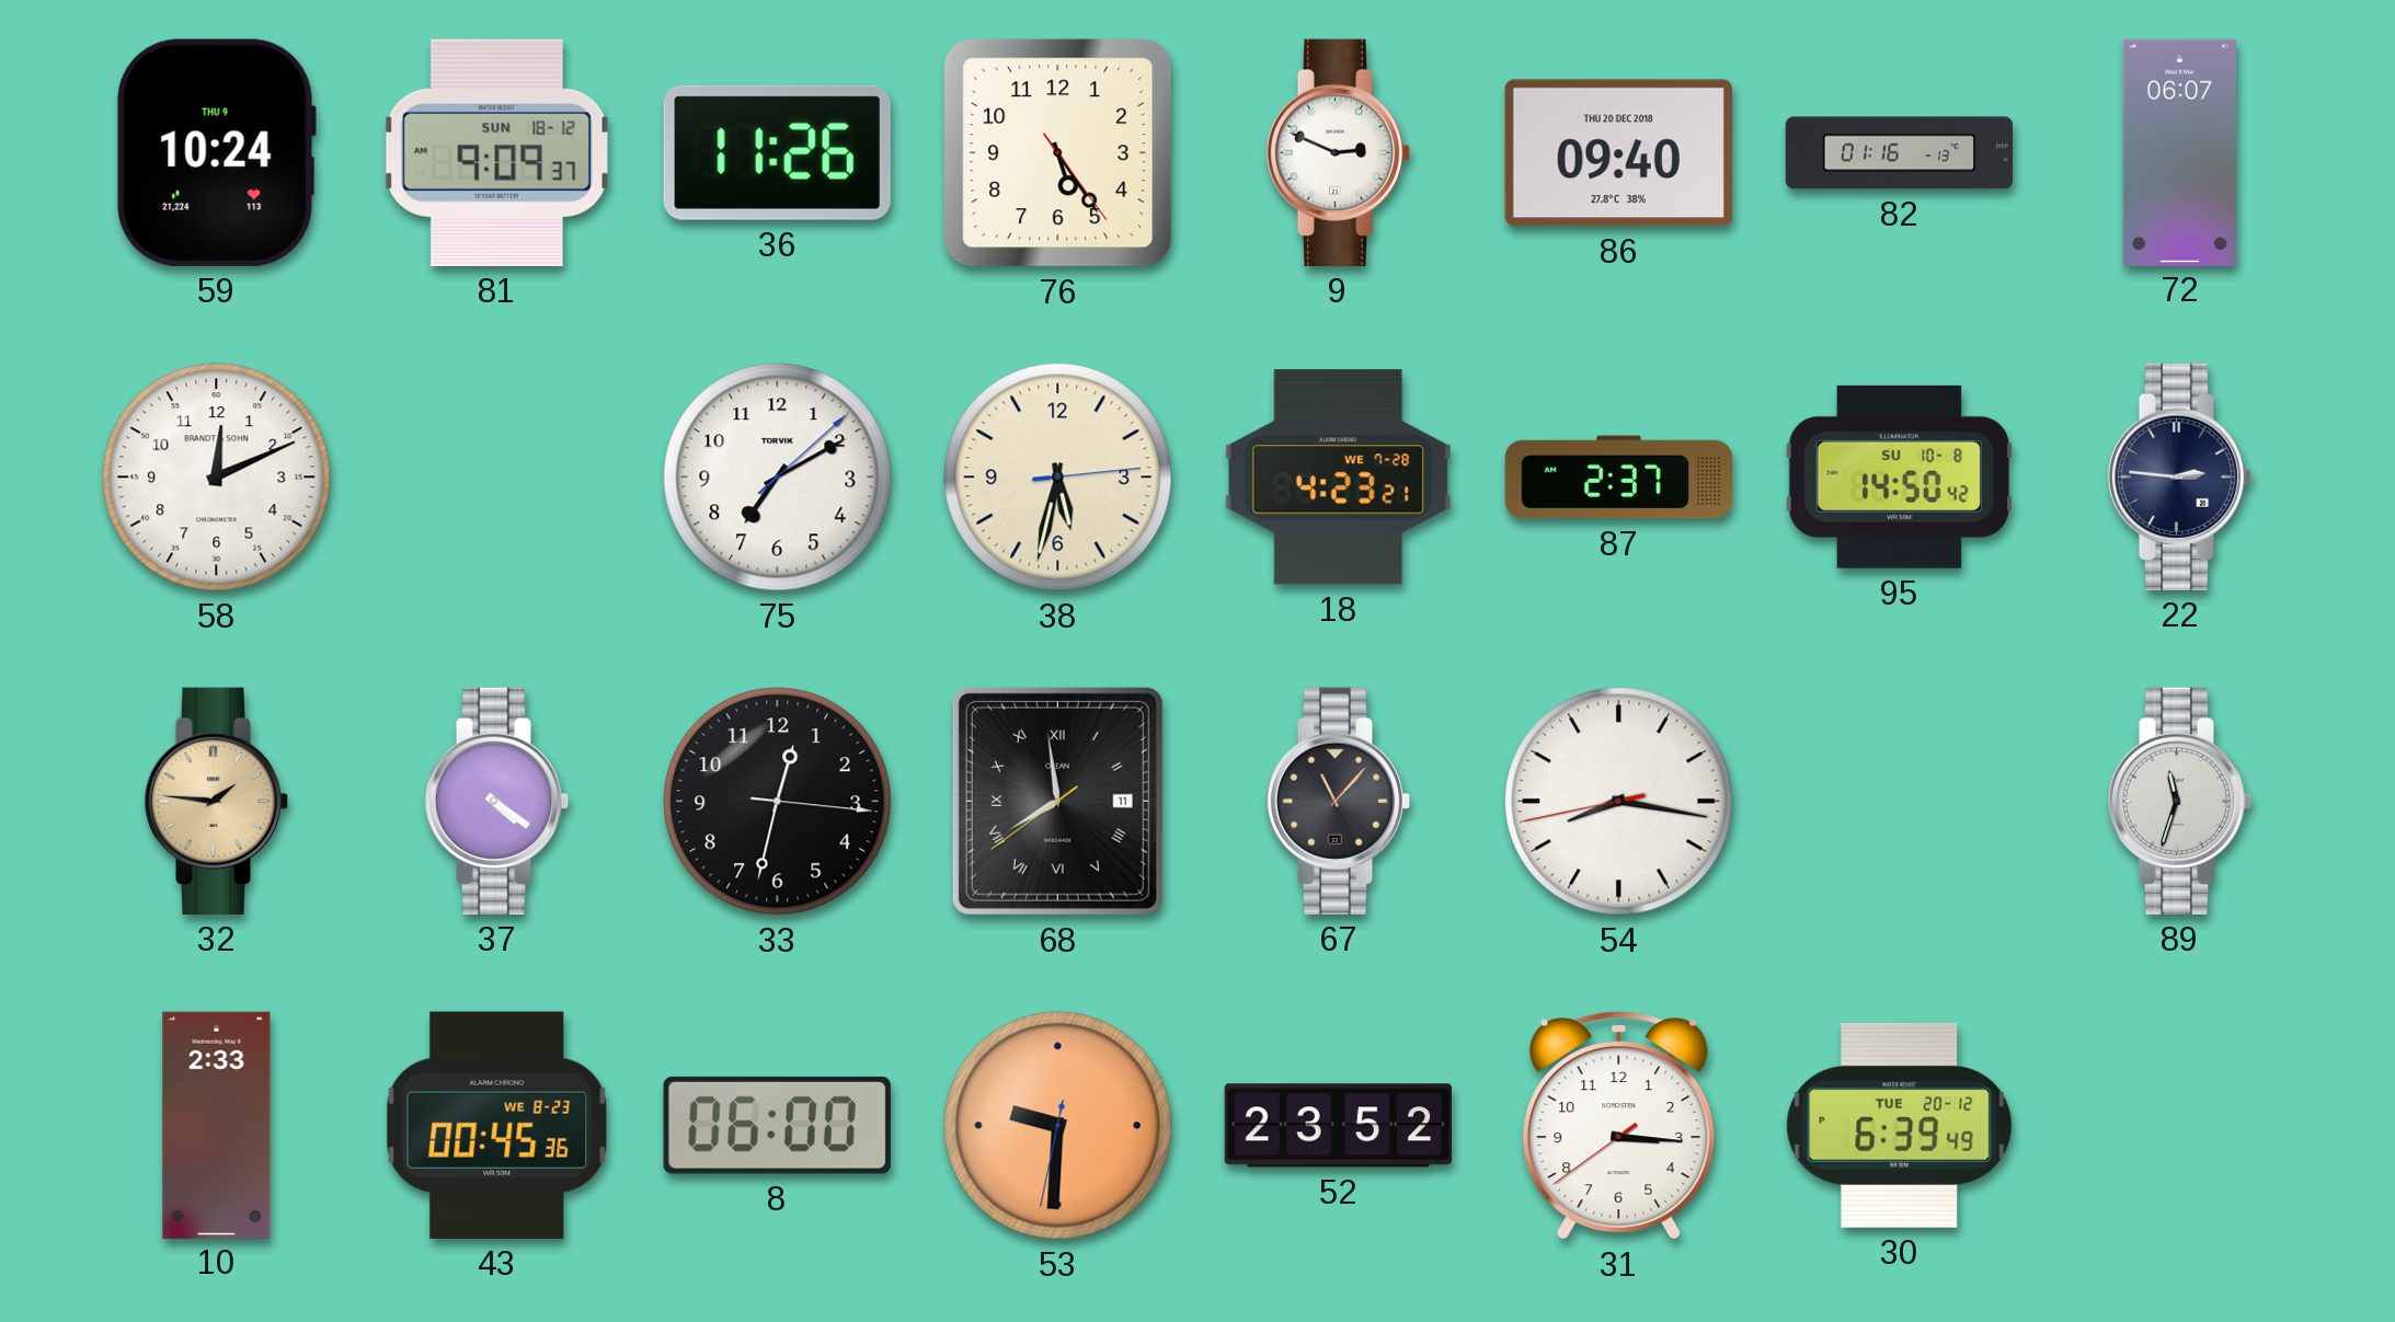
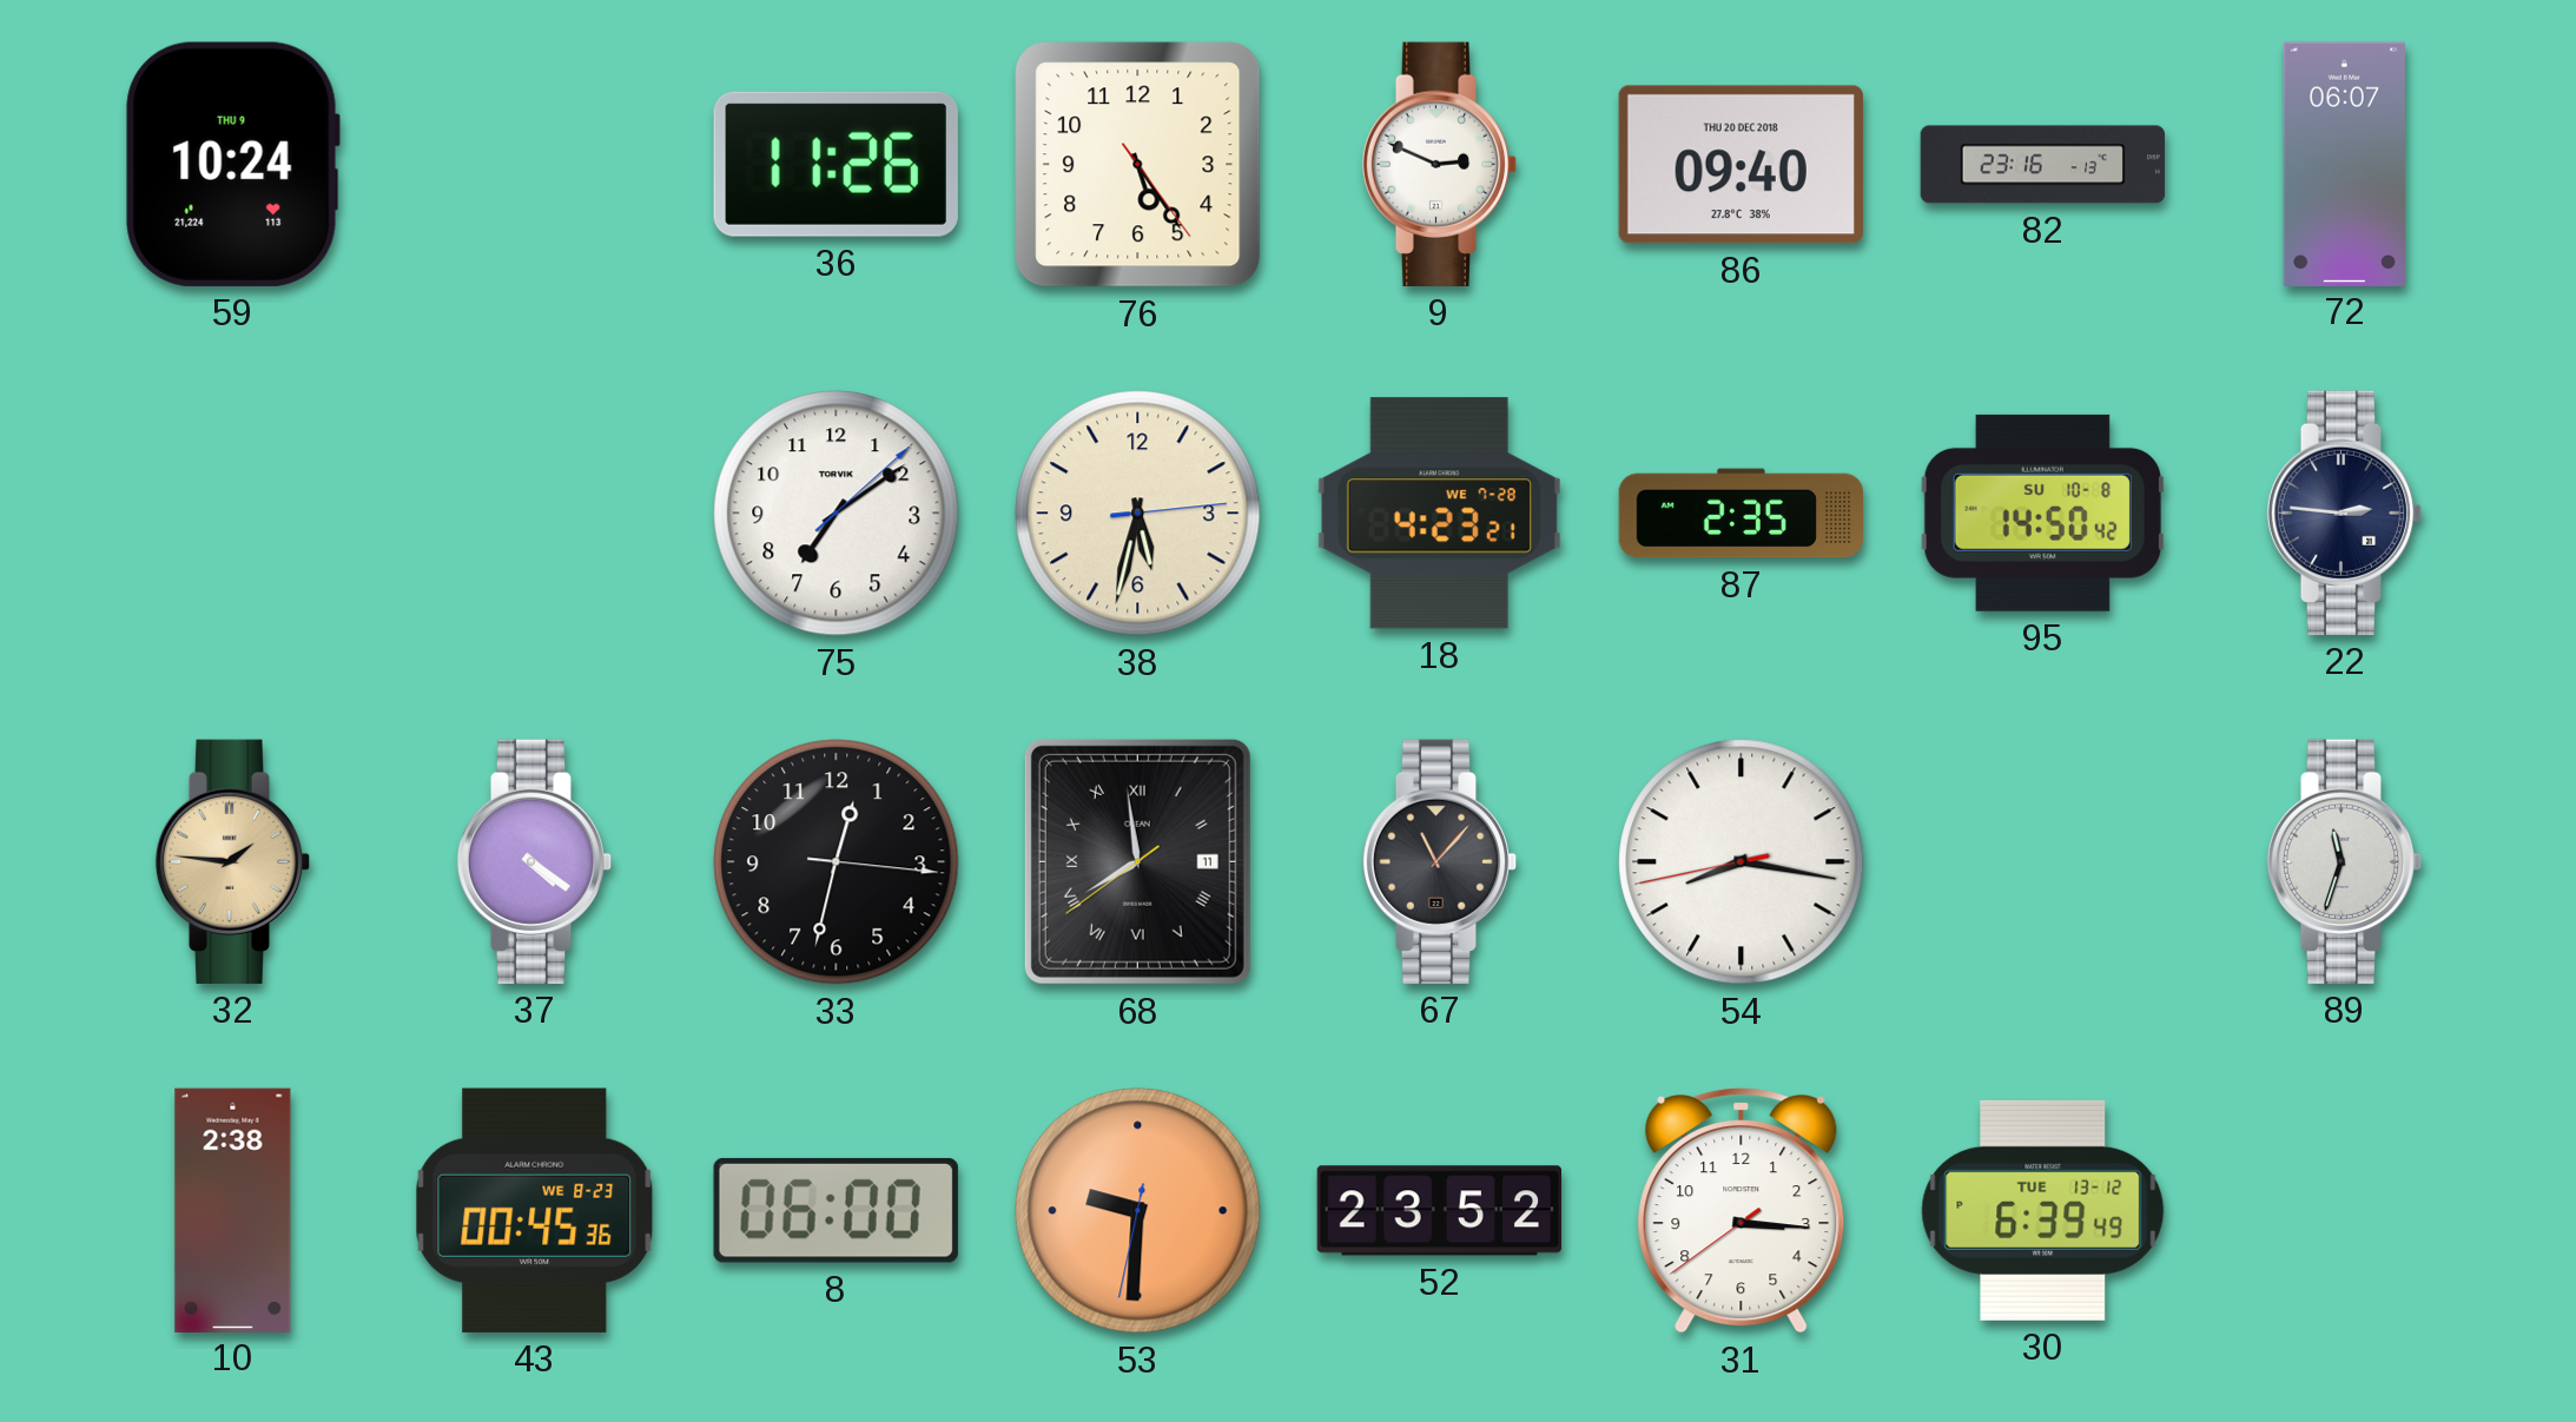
81: 9:09 -> none (496, 152)
82: 01:16 -> 23:16 (2043, 165)
58: 12:11 -> none (217, 478)
75: 7:10 -> 7:09 (837, 514)
87: 2:37 -> 2:35 (1741, 514)
10: 2:33 -> 2:38 (233, 1210)
30 date: TUE 20-12 -> TUE 13-12 (2043, 1210)
